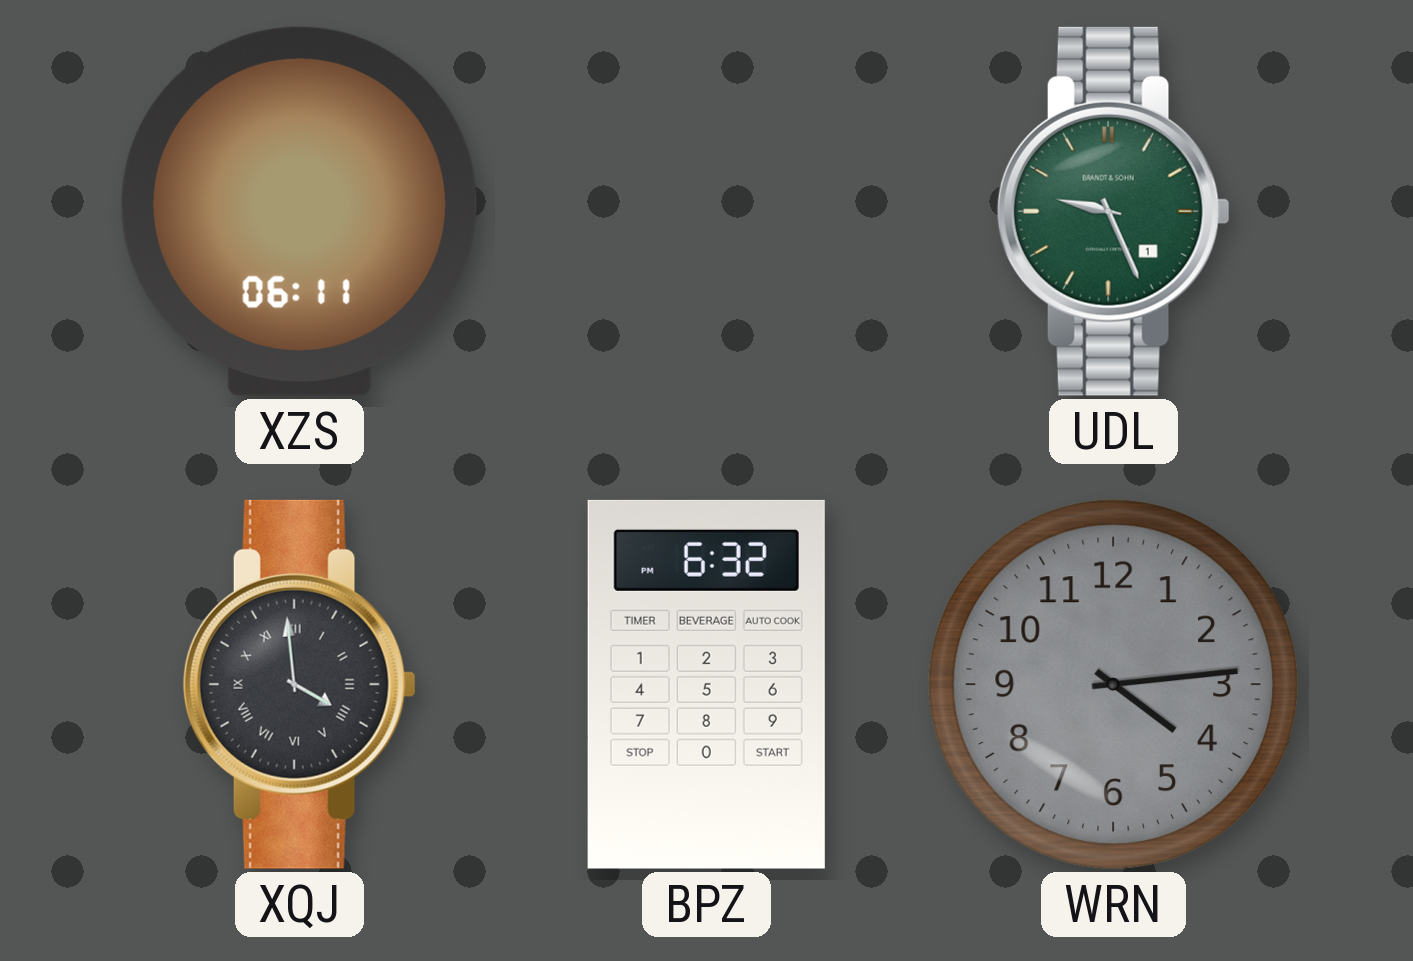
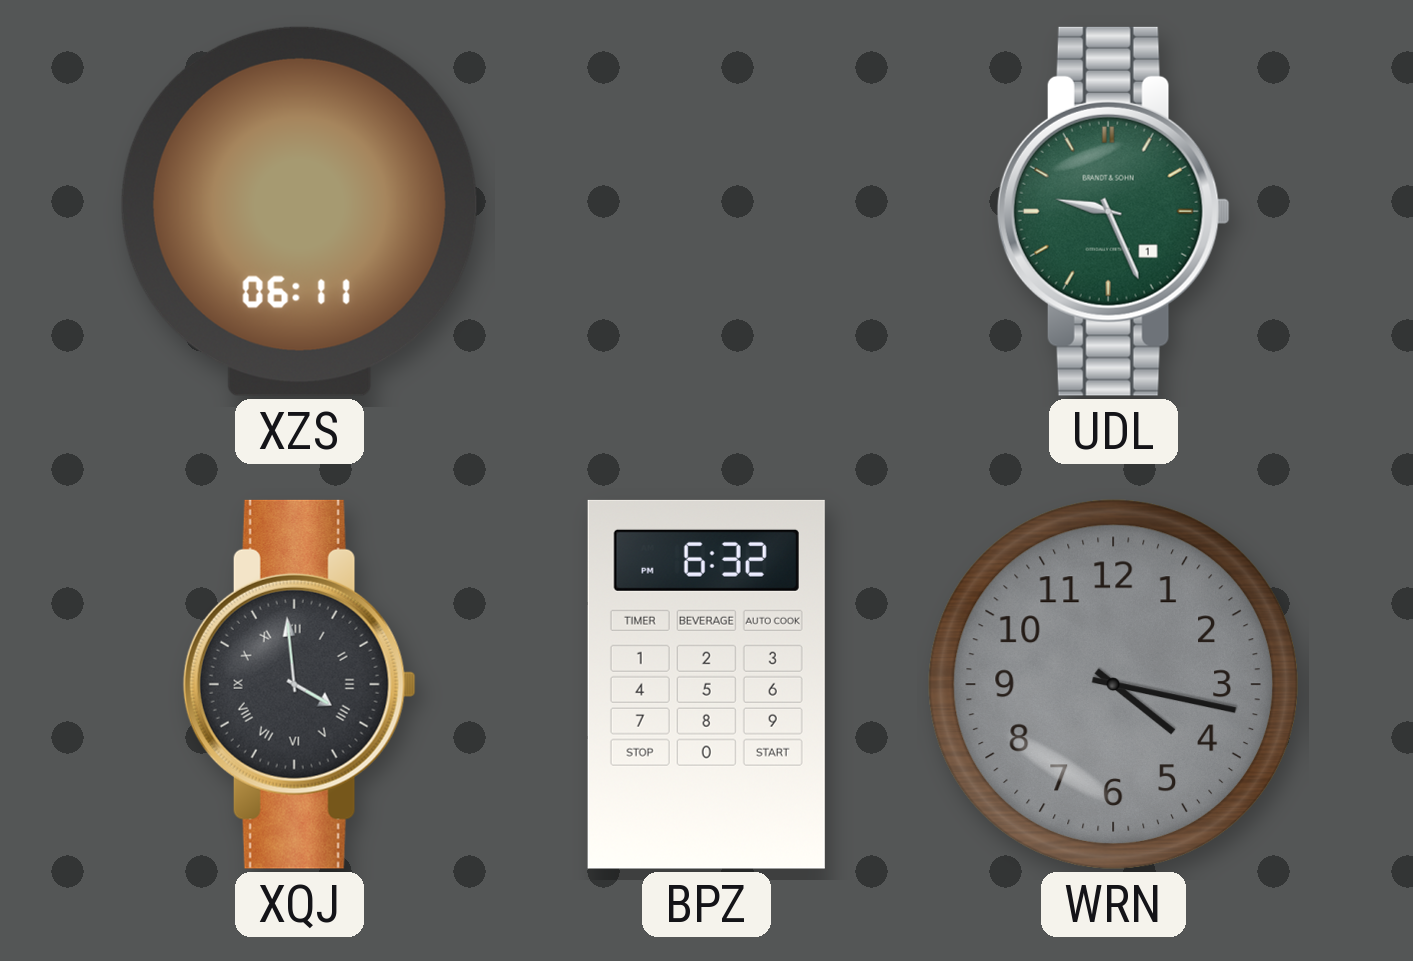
WRN: 4:14 -> 4:17 (1113, 684)
